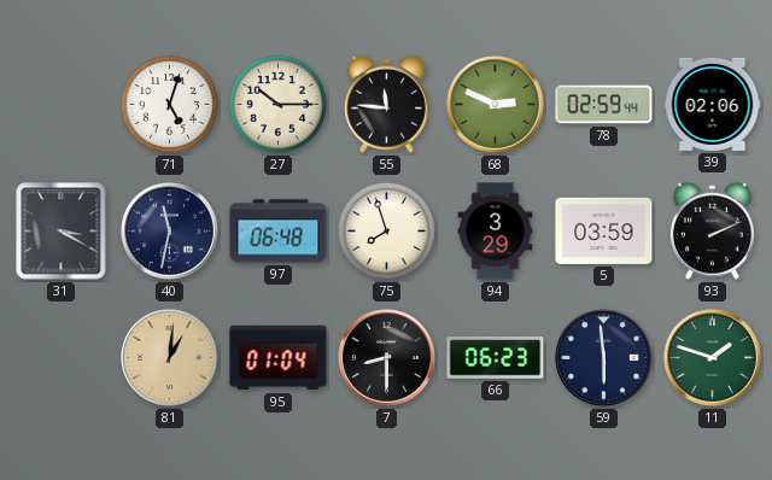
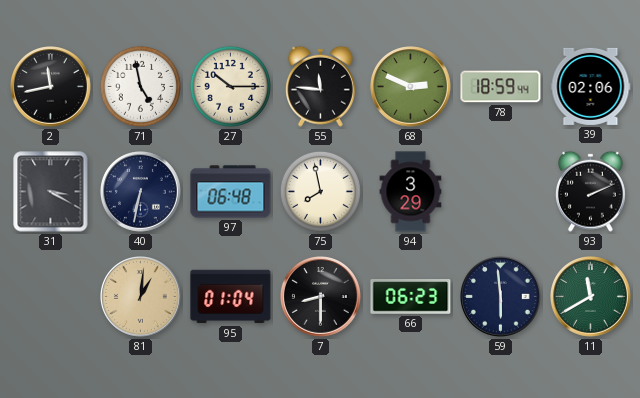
2: none -> 11:43 (51, 87)
71: 5:03 -> 4:58 (140, 86)
78: 02:59 -> 18:59 (501, 87)
40: 11:32 -> 6:32 (141, 192)
75: 7:57 -> 7:58 (320, 191)
5: 03:59 -> none (604, 230)
11: 1:48 -> 11:40 (591, 297)
